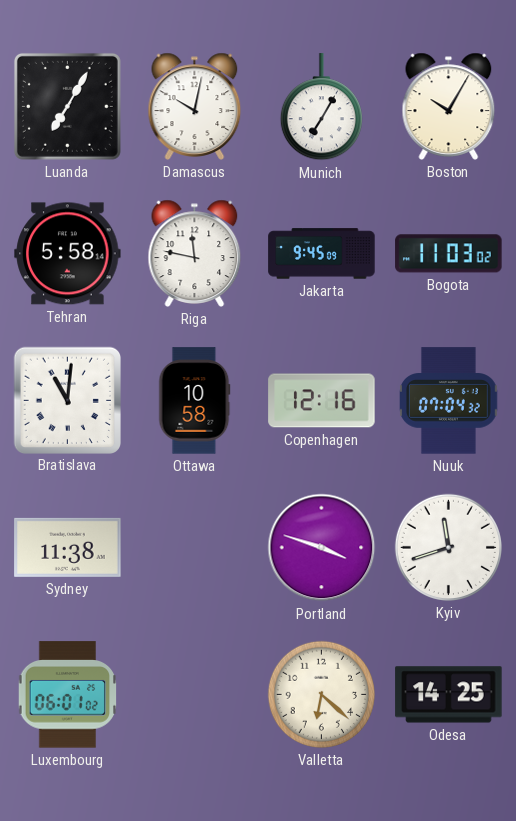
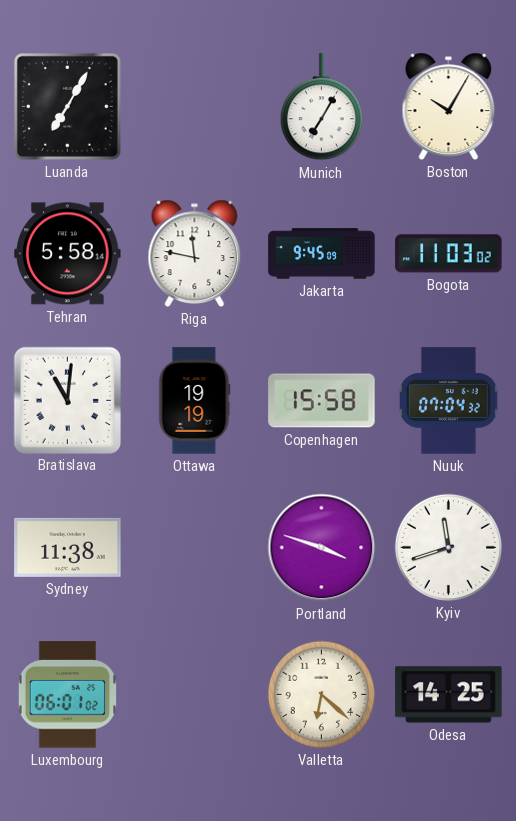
Damascus: 10:02 -> none (195, 106)
Ottawa: 10:58 -> 19:19 (195, 401)
Copenhagen: 12:16 -> 15:58 (322, 401)
